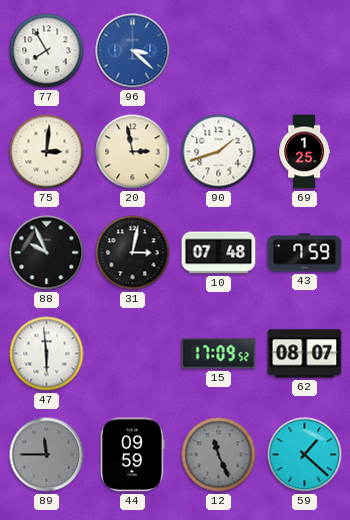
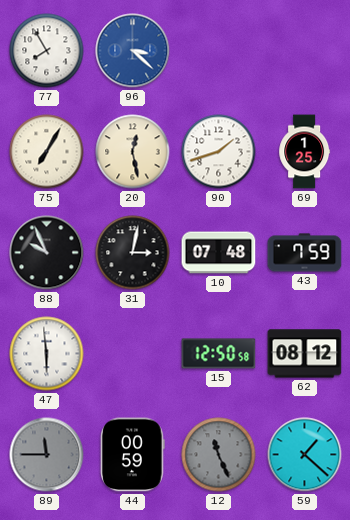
75: 3:01 -> 7:05 (47, 152)
20: 2:58 -> 12:28 (133, 152)
15: 17:09 -> 12:50 (219, 354)
62: 08:07 -> 08:12 (305, 354)
44: 09:59 -> 00:59 (133, 455)
